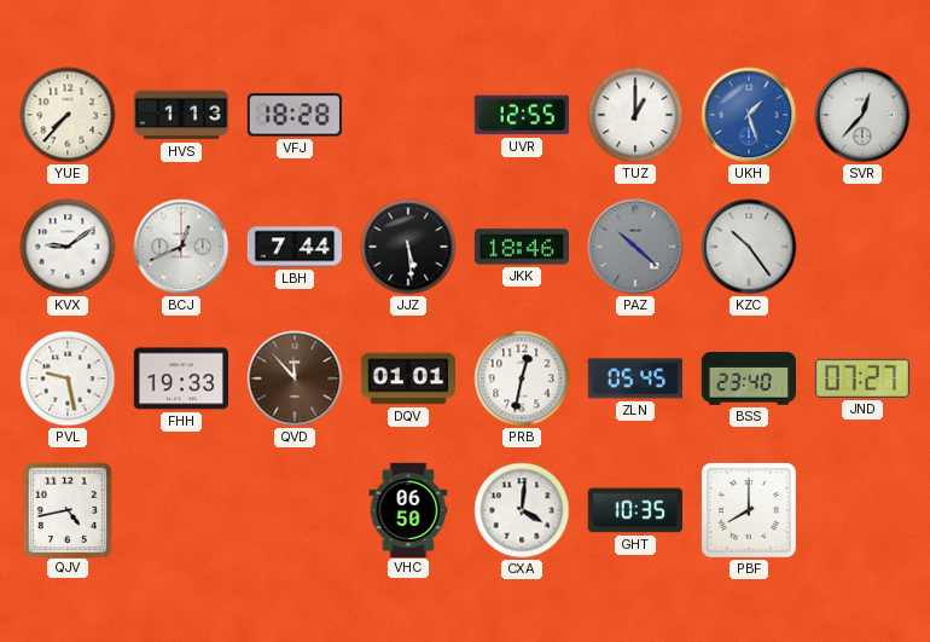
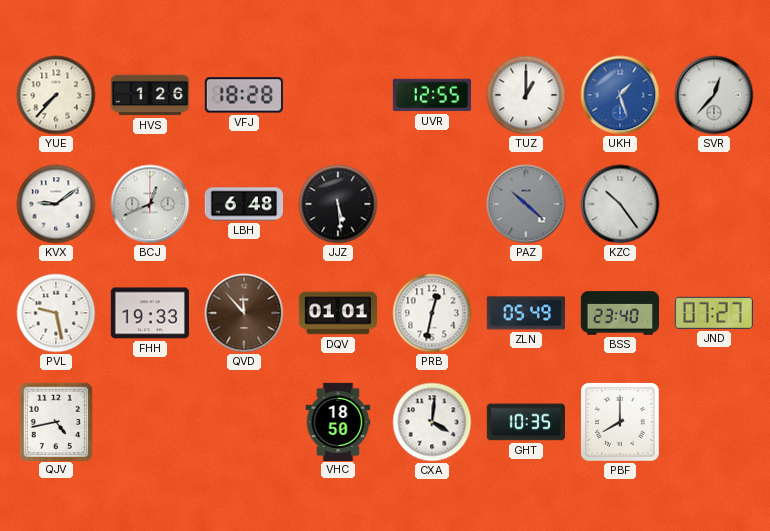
HVS: 1:13 -> 1:26 (150, 95)
LBH: 7:44 -> 6:48 (243, 204)
JKK: 18:46 -> none (522, 247)
ZLN: 05:45 -> 05:49 (526, 313)
VHC: 06:50 -> 18:50 (338, 421)
